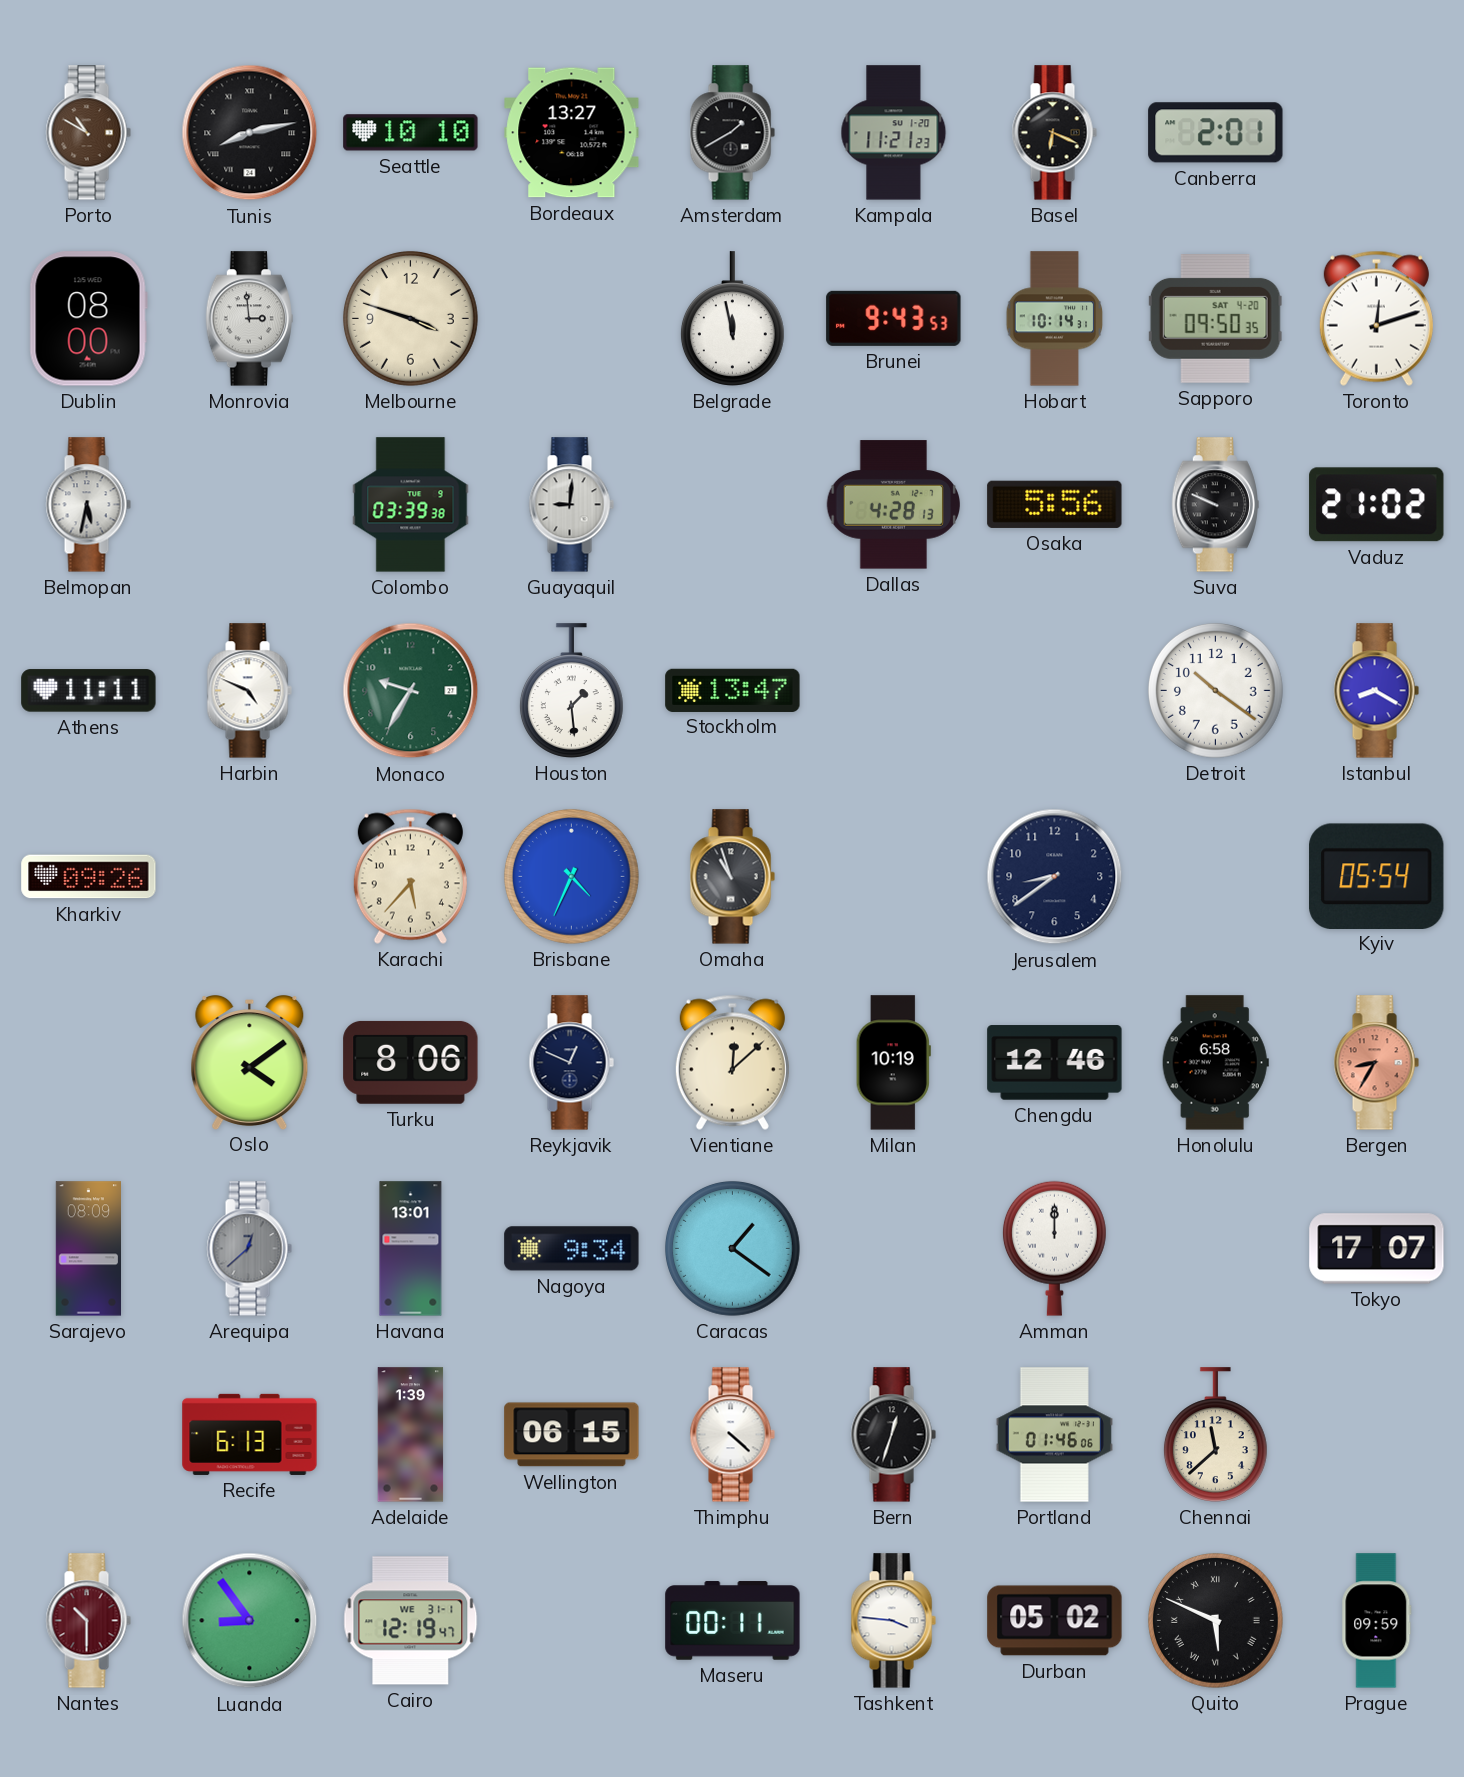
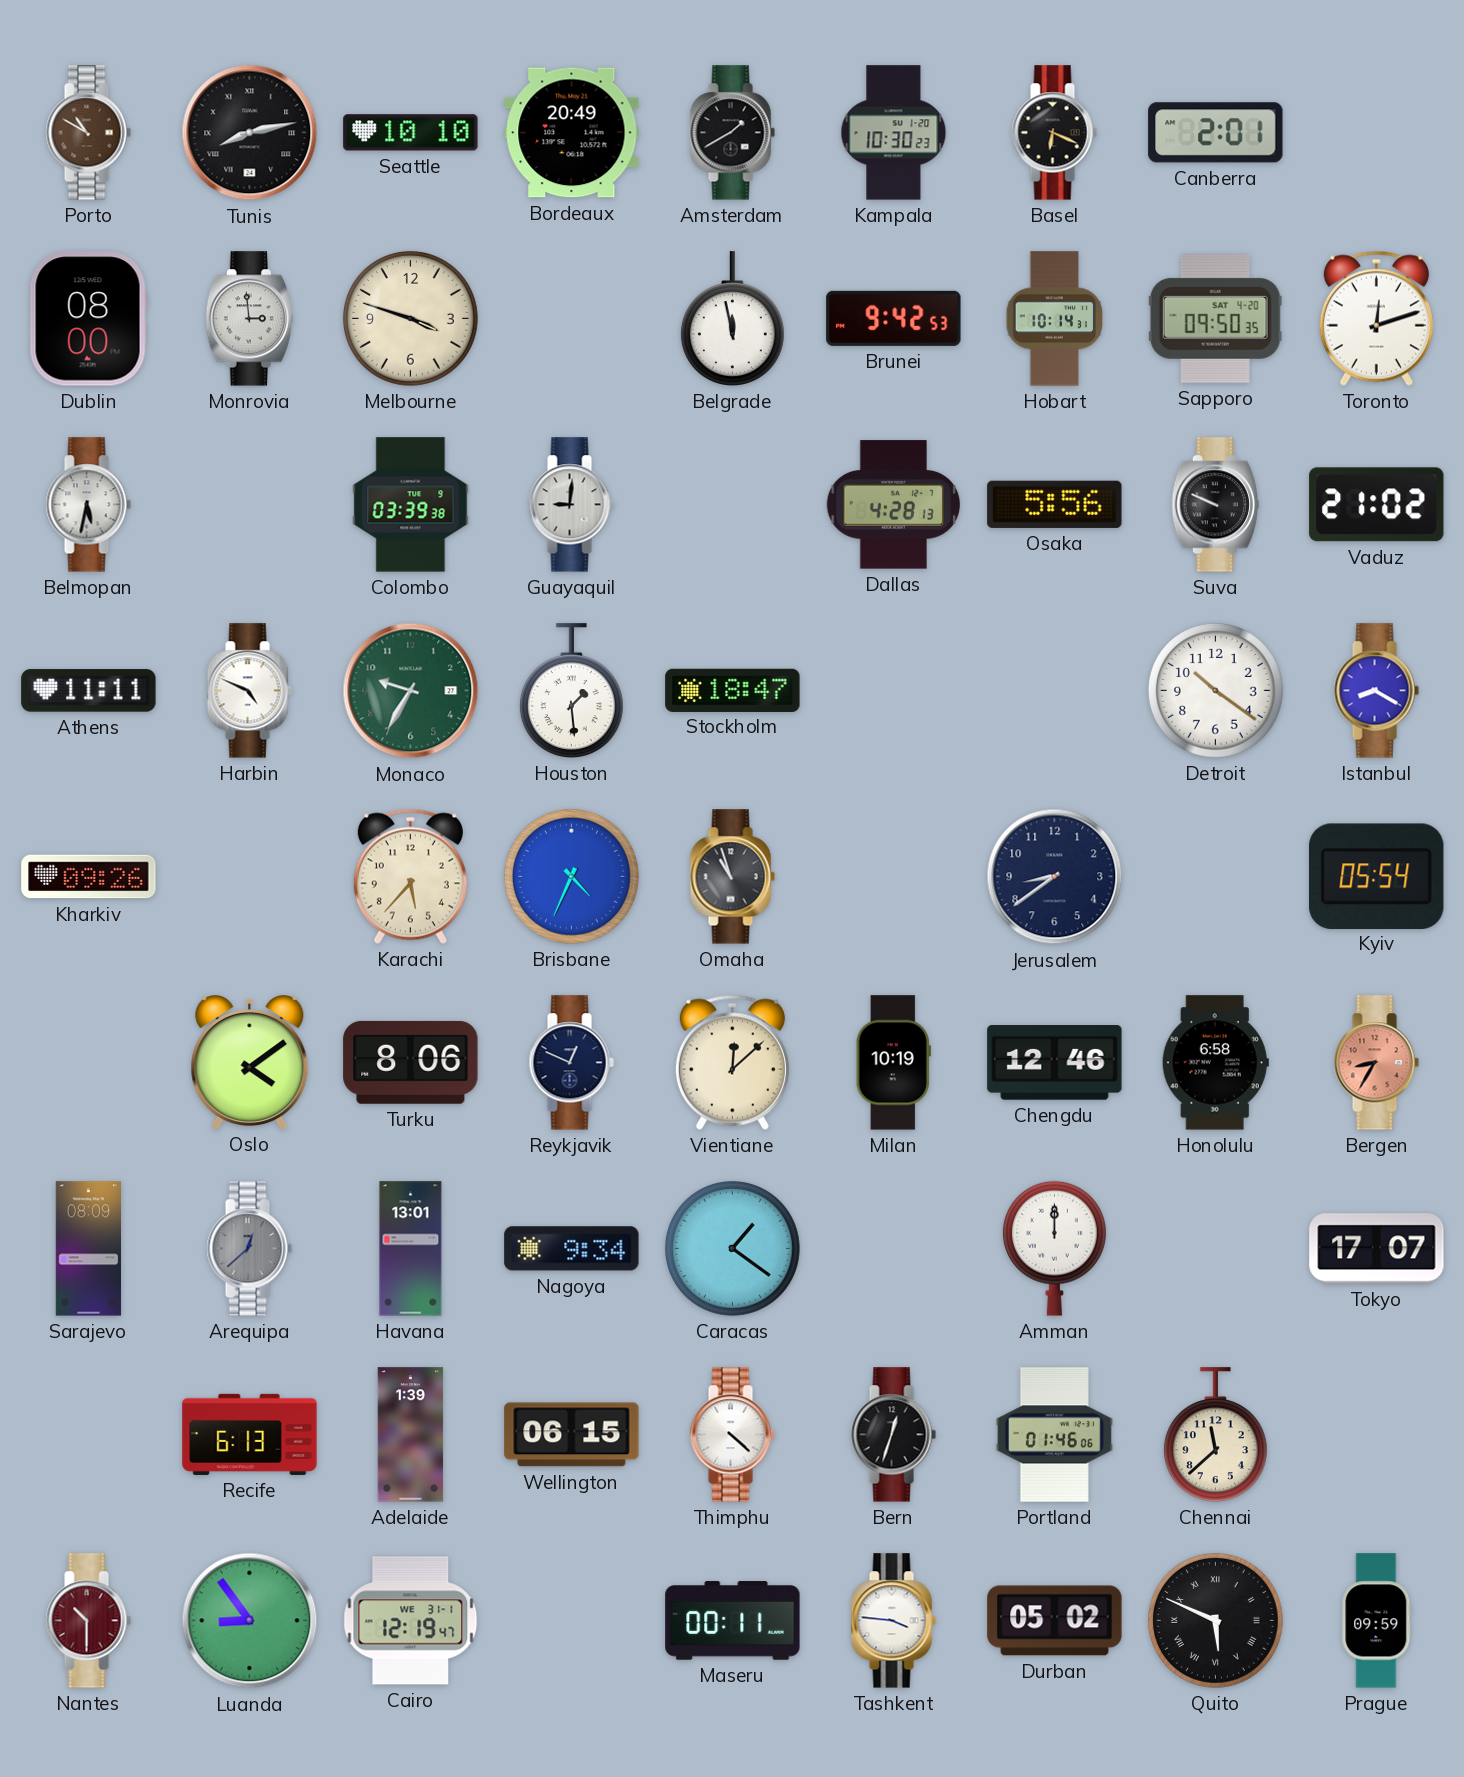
Bordeaux: 13:27 -> 20:49 (572, 133)
Kampala: 11:21 -> 10:30 (894, 133)
Brunei: 9:43 -> 9:42 (894, 318)
Stockholm: 13:47 -> 18:47 (733, 690)
